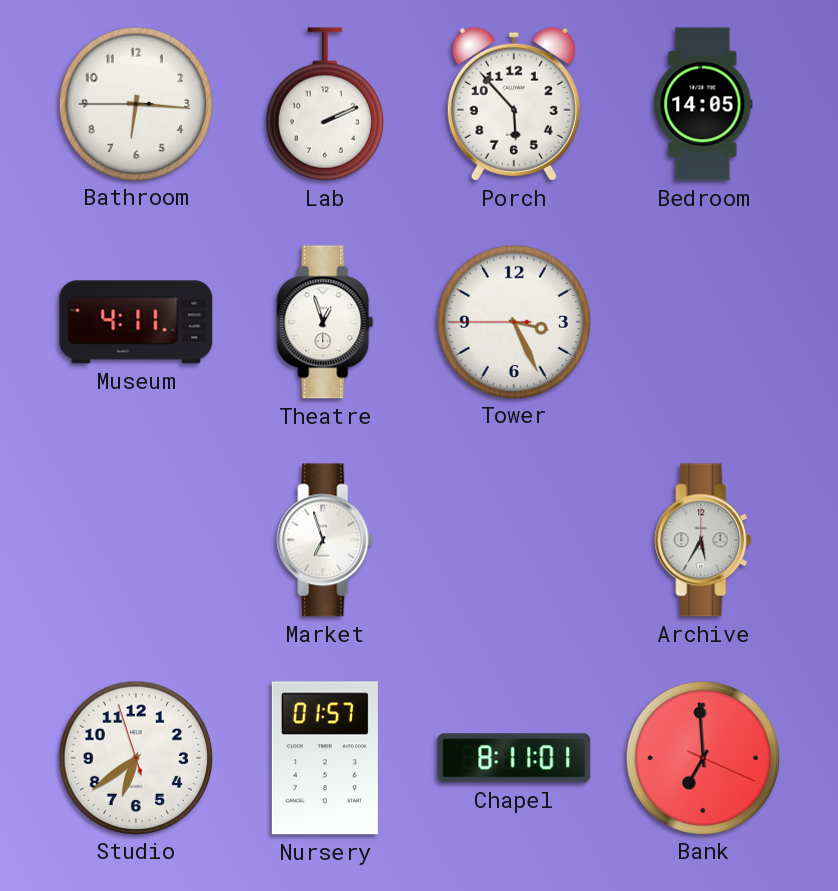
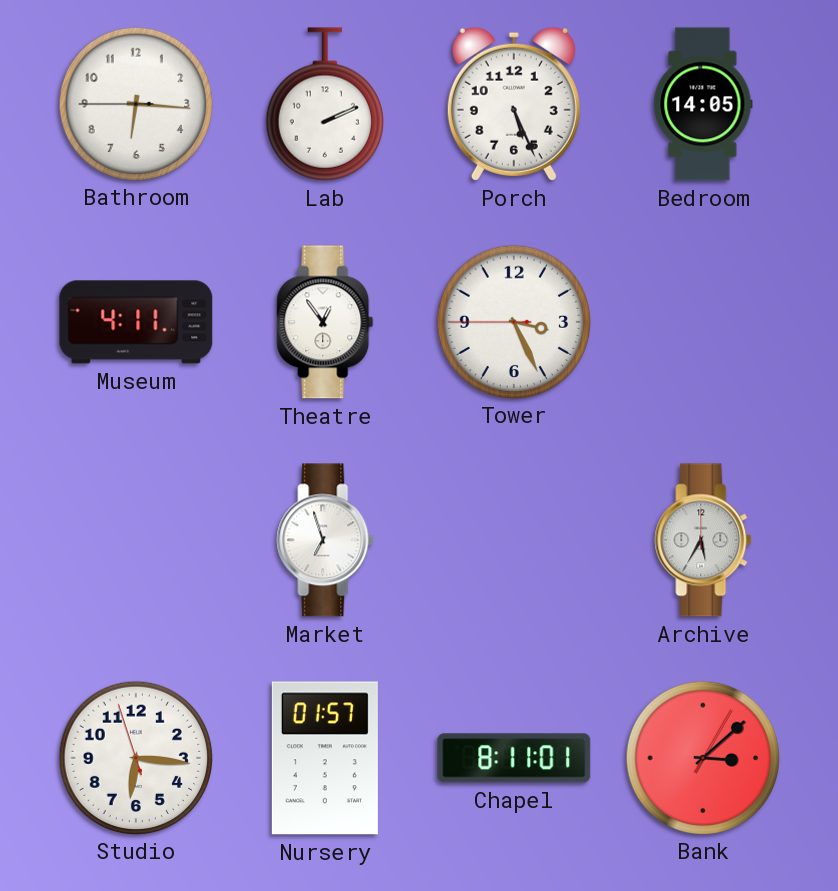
Porch: 5:53 -> 5:26 (514, 104)
Theatre: 12:57 -> 12:54 (325, 322)
Studio: 6:38 -> 6:15 (135, 757)
Bank: 6:59 -> 3:08 (702, 757)
